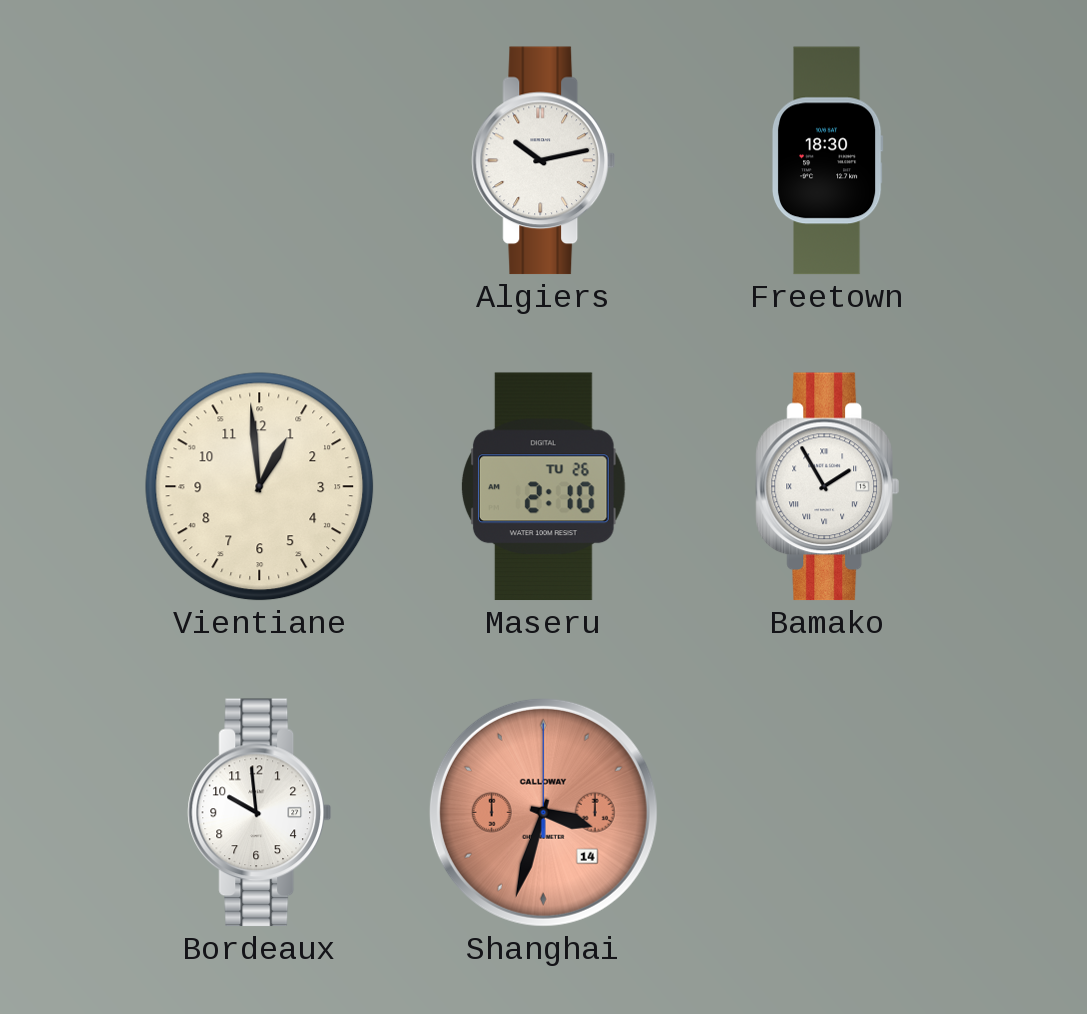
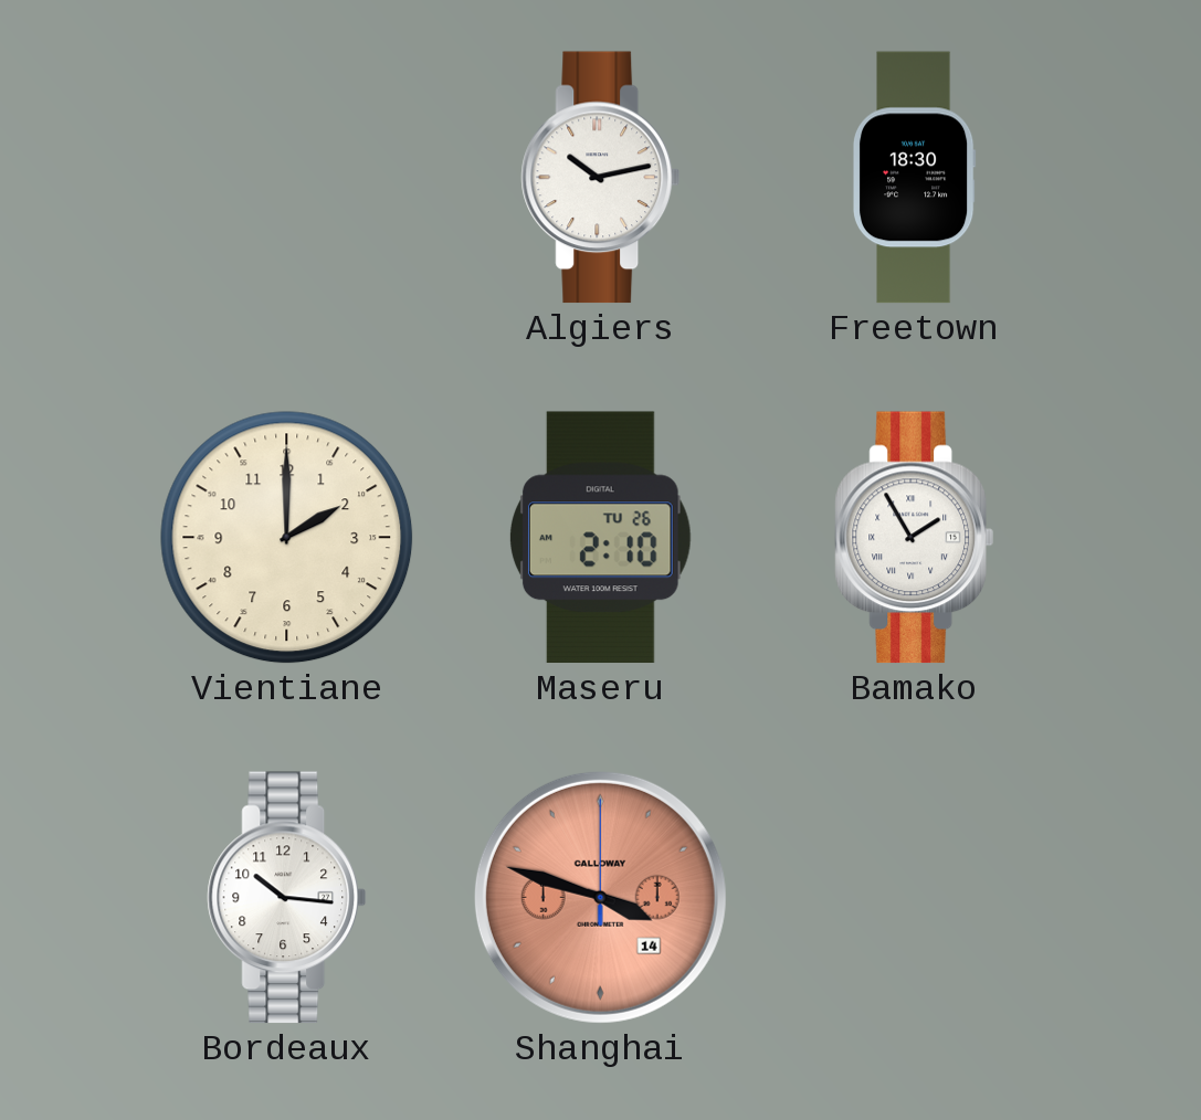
Vientiane: 12:59 -> 2:00 (287, 538)
Bordeaux: 9:59 -> 10:16 (287, 898)
Shanghai: 3:33 -> 3:48 (600, 897)
